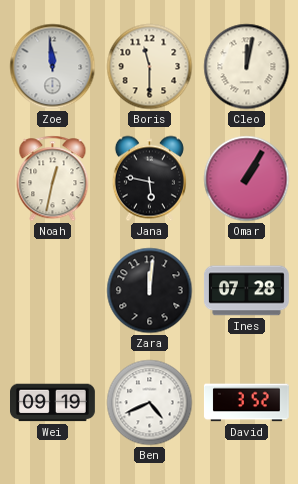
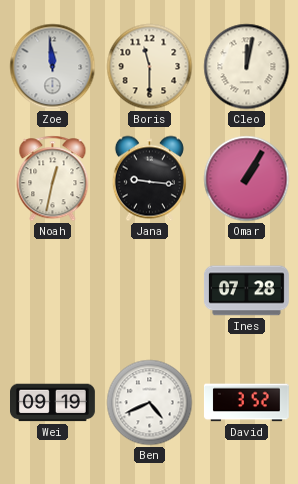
Jana: 5:47 -> 9:16 (149, 179)
Zara: 12:01 -> none (150, 291)
